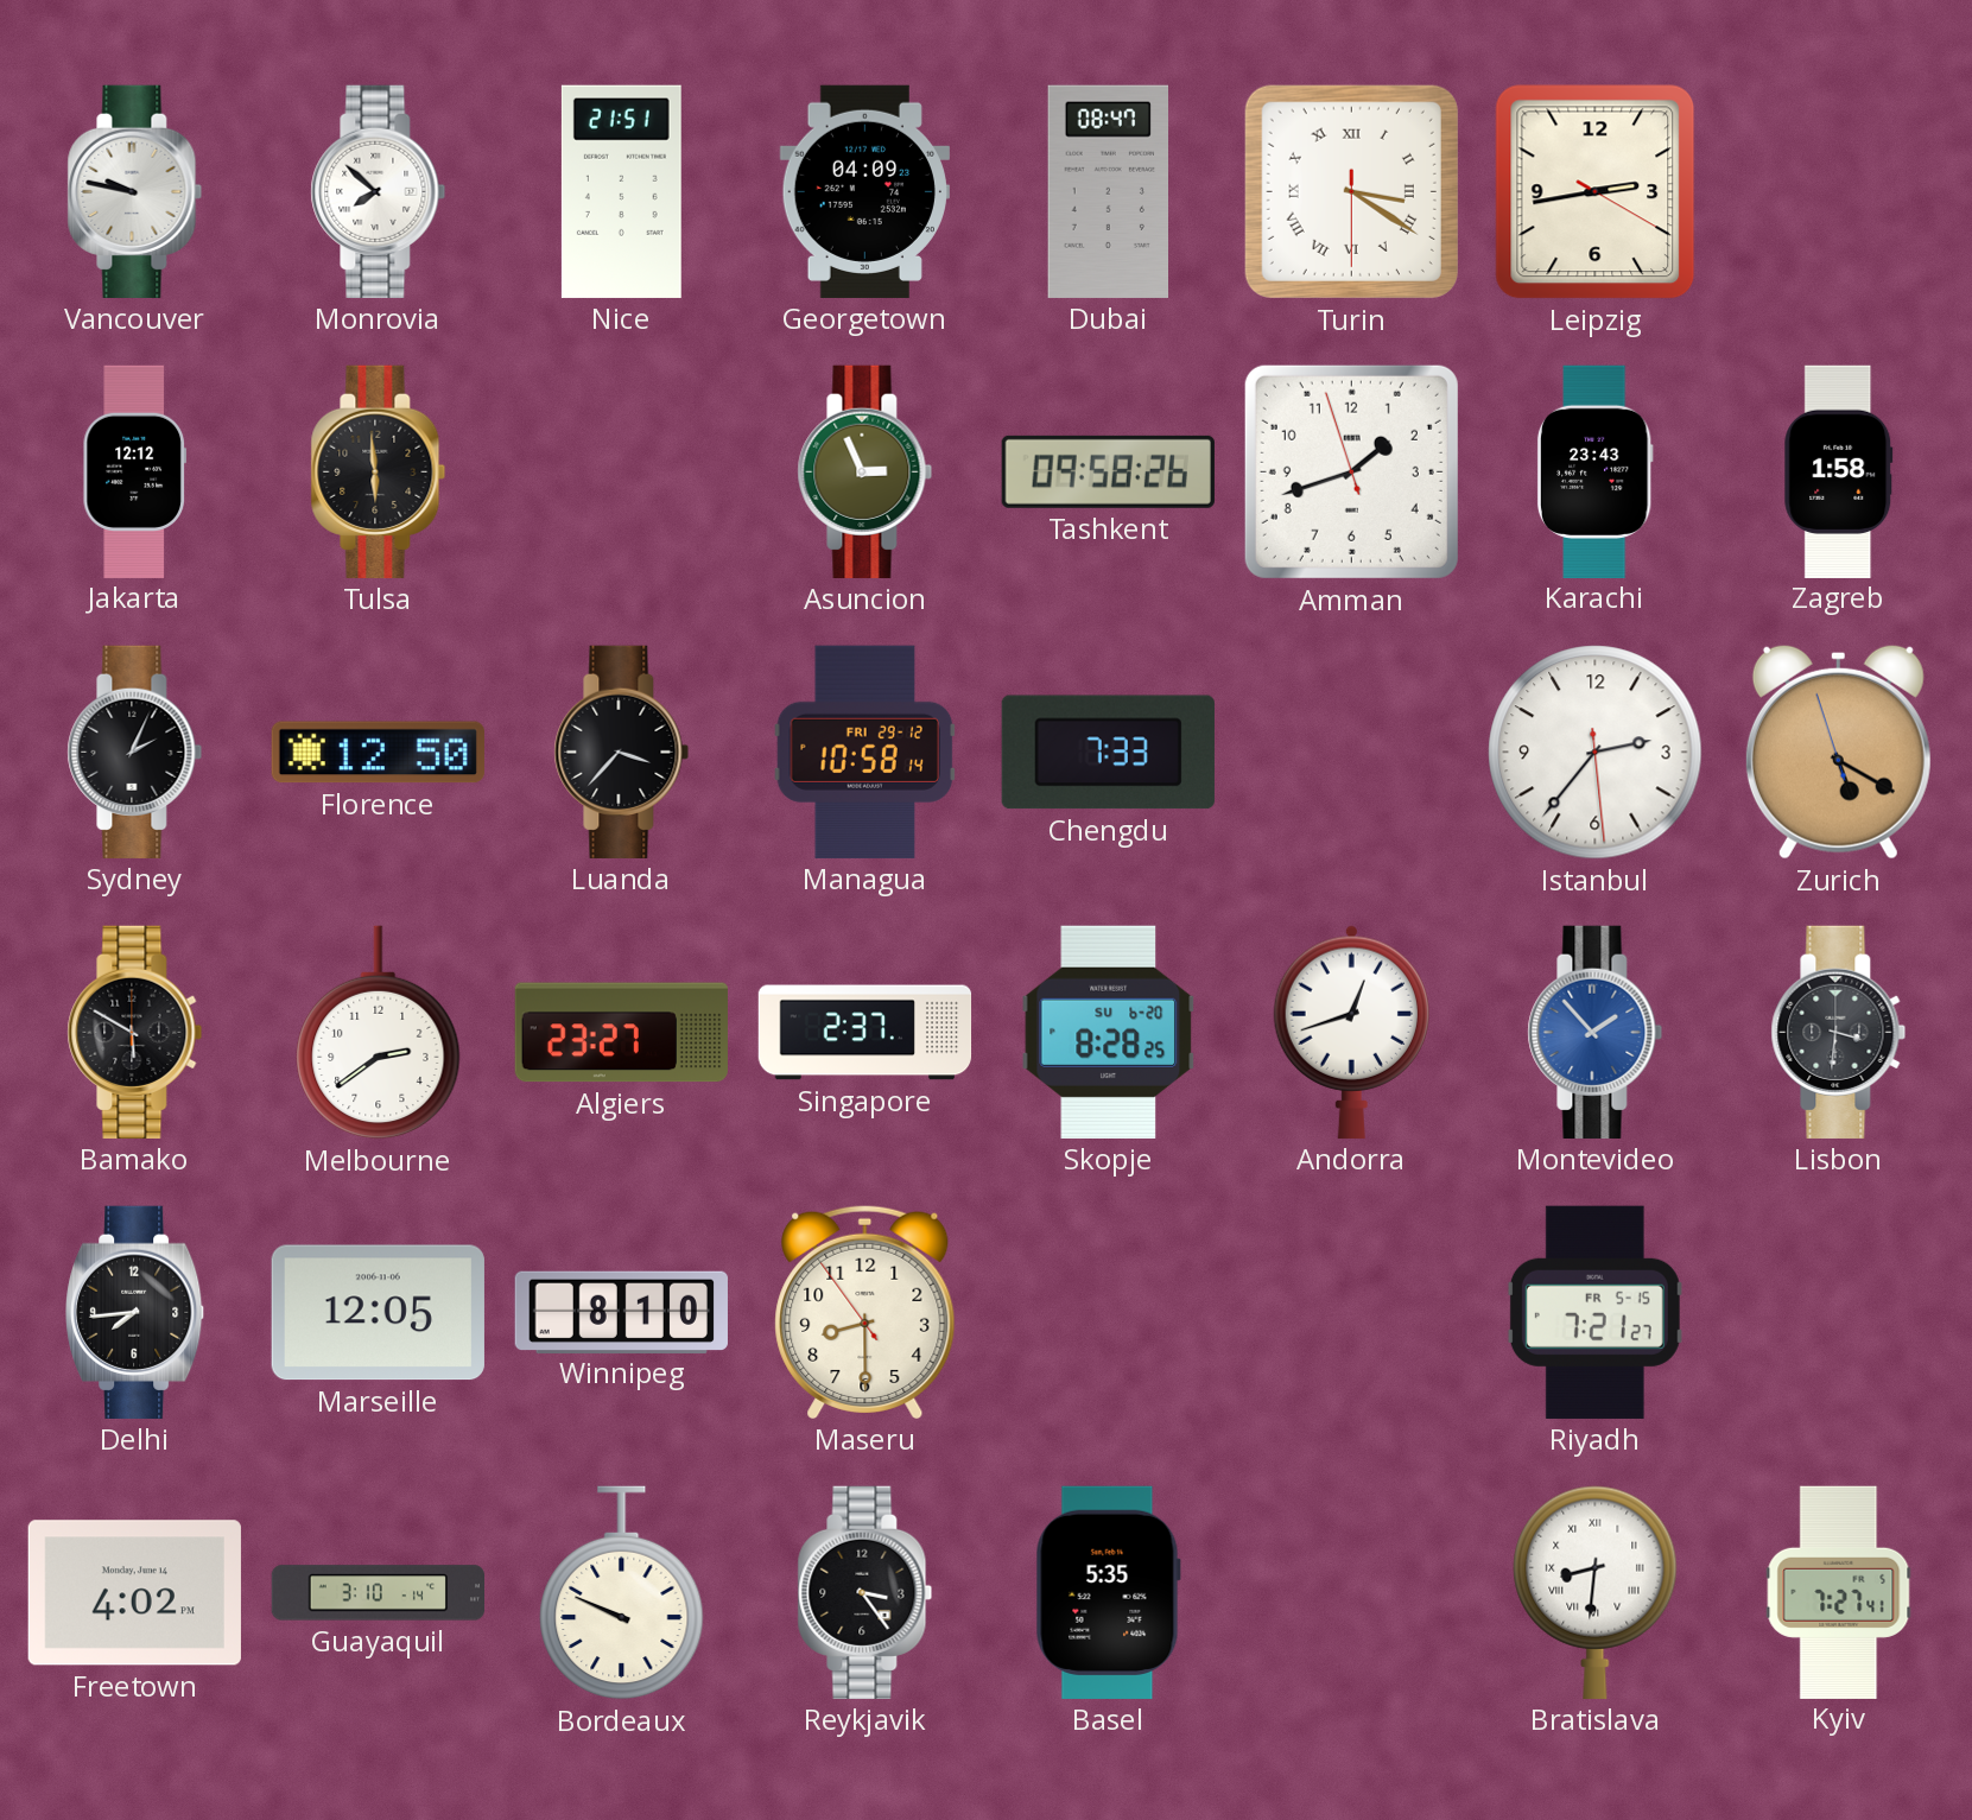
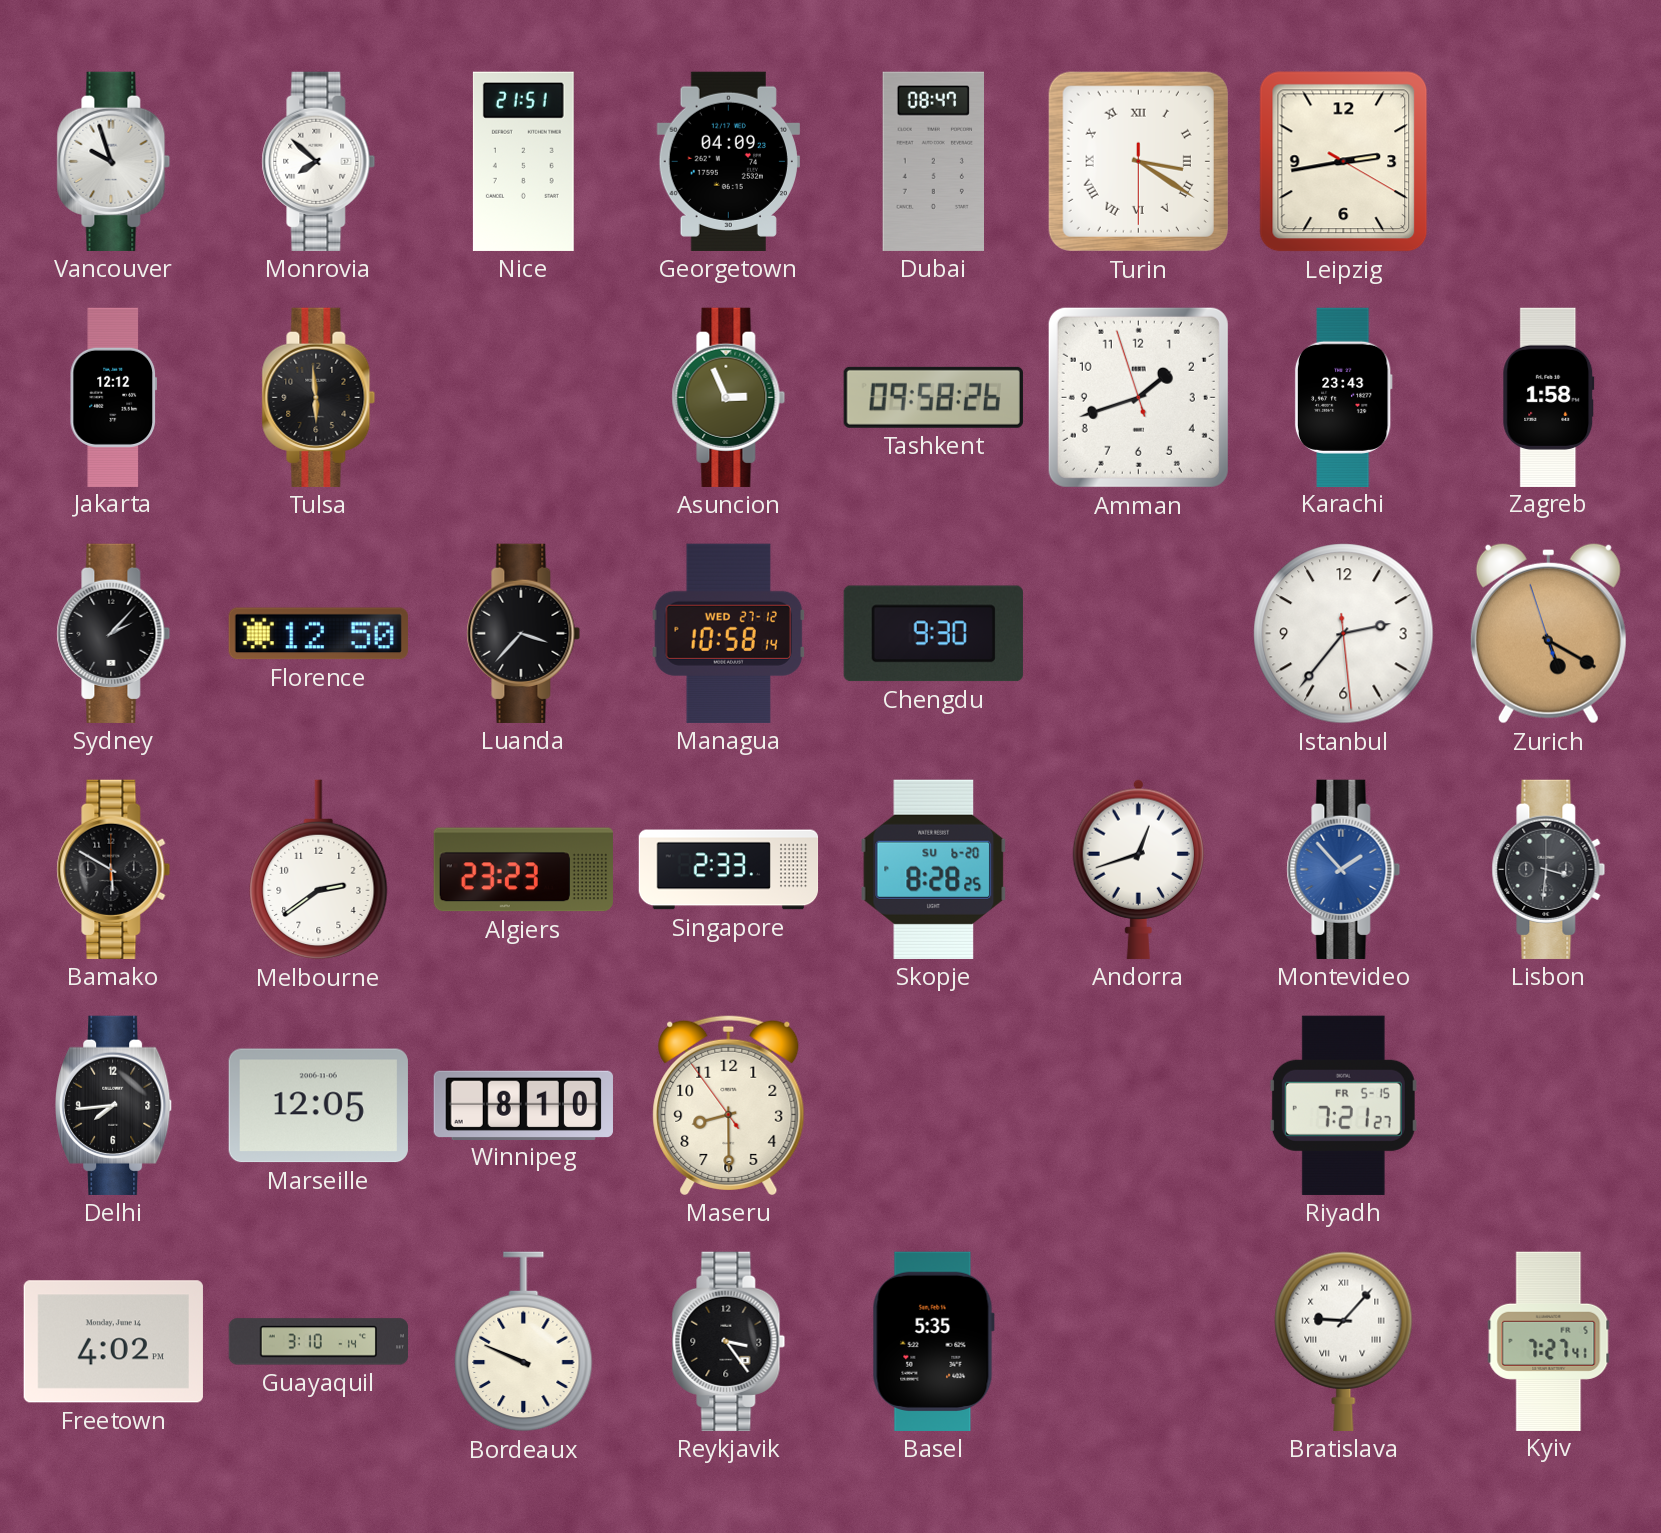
Vancouver: 9:47 -> 9:57 (114, 161)
Sydney: 2:04 -> 2:07 (114, 633)
Managua date: FRI 29-12 -> WED 27-12 (729, 633)
Chengdu: 7:33 -> 9:30 (933, 634)
Algiers: 23:27 -> 23:23 (523, 870)
Singapore: 2:37 -> 2:33 (729, 870)
Bratislava: 8:31 -> 9:07 (1344, 1341)
